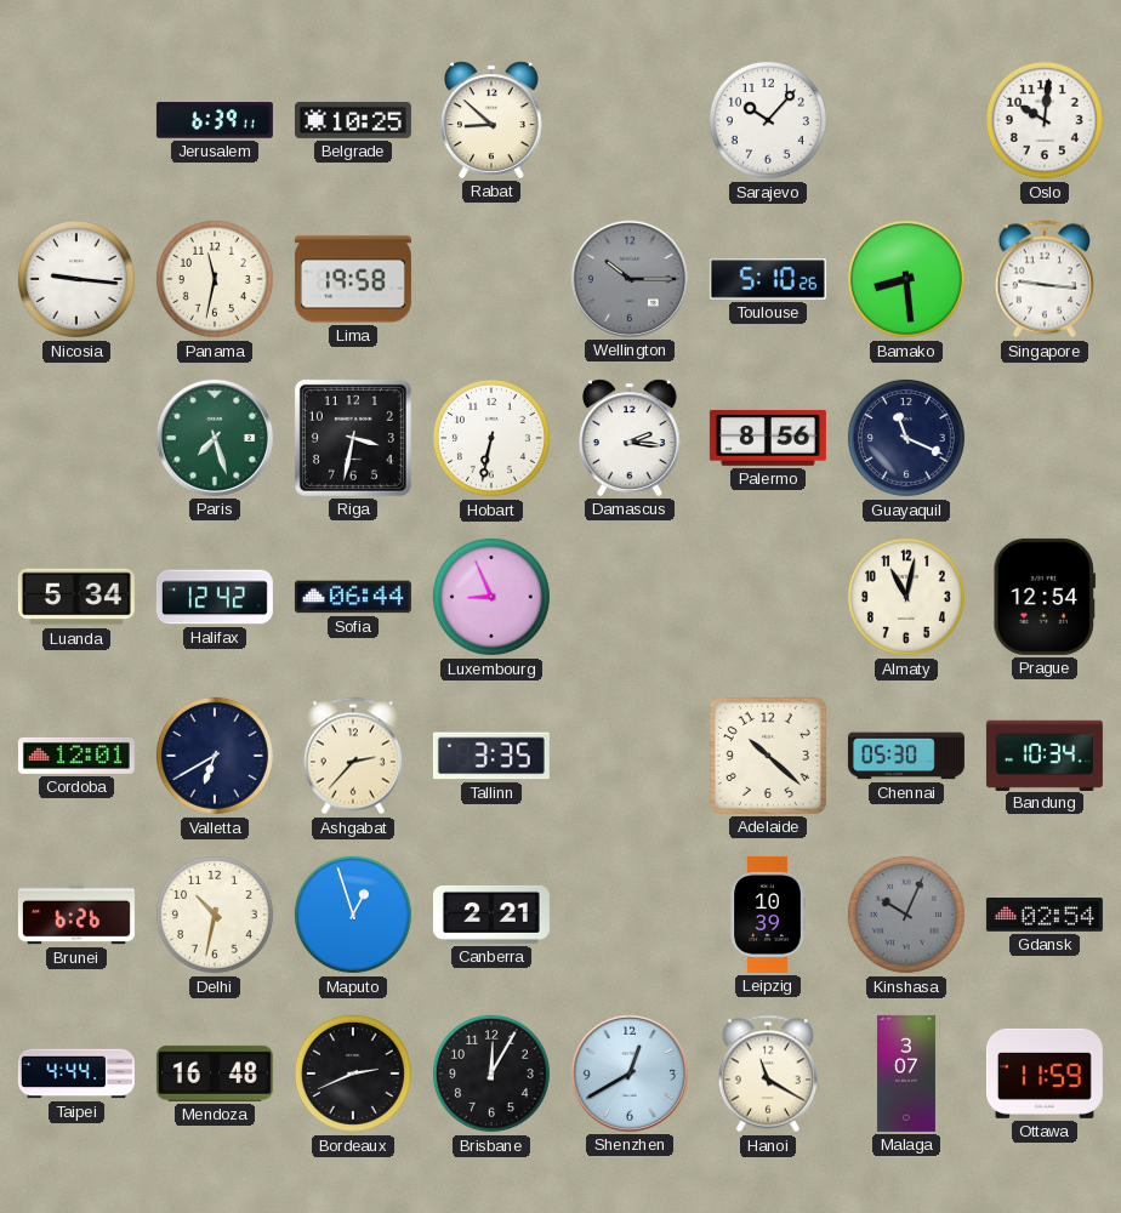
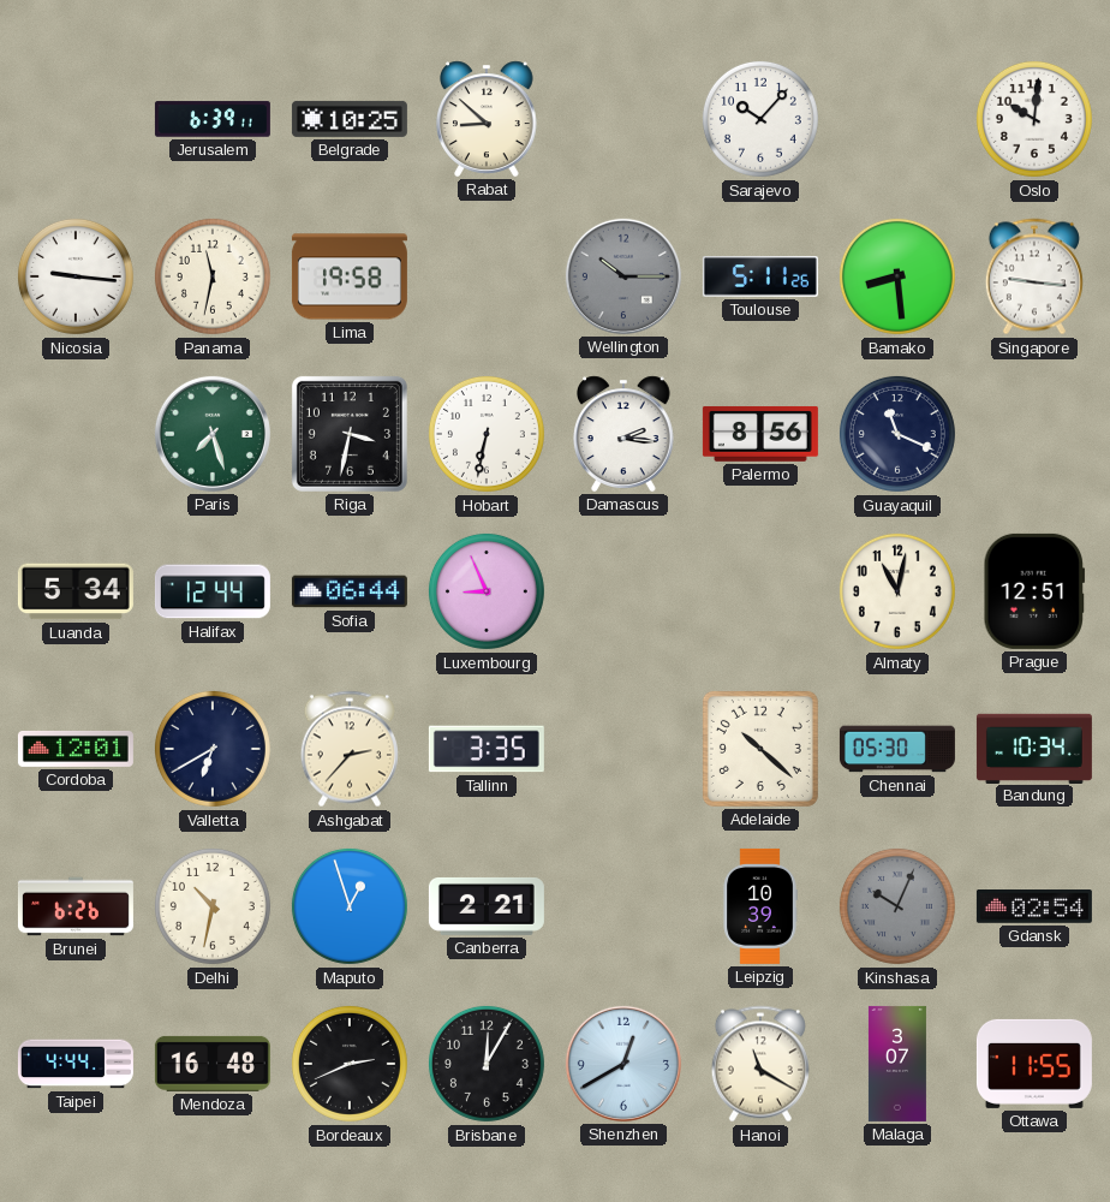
Toulouse: 5:10 -> 5:11 (760, 276)
Halifax: 12:42 -> 12:44 (213, 591)
Prague: 12:54 -> 12:51 (1034, 591)
Ottawa: 11:59 -> 11:55 (1034, 1064)
